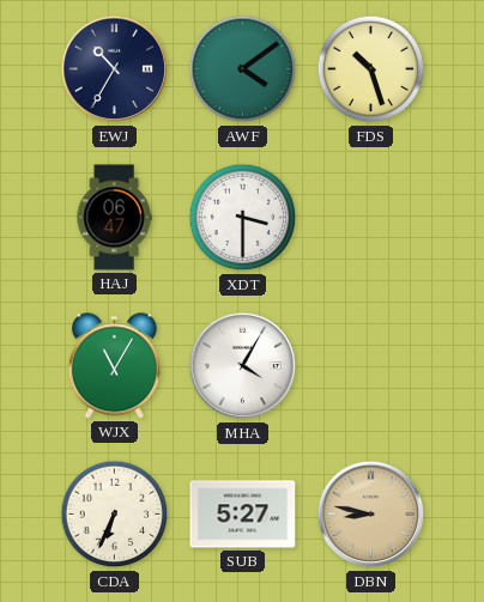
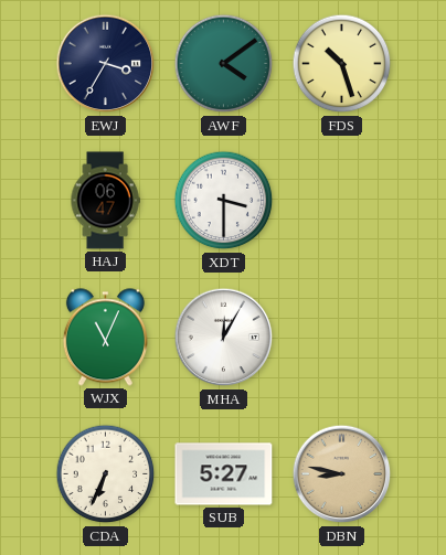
EWJ: 10:35 -> 3:35 (106, 64)
WJX: 11:05 -> 11:04 (105, 338)
MHA: 4:05 -> 12:05 (224, 338)
